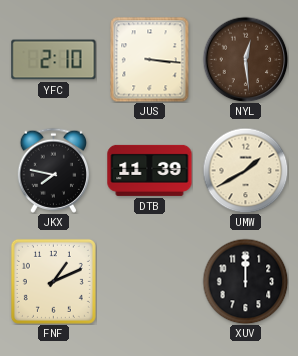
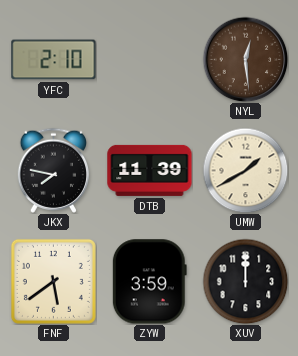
JUS: 3:16 -> none (150, 59)
FNF: 1:11 -> 5:39 (53, 281)
ZYW: none -> 3:59 (149, 282)
